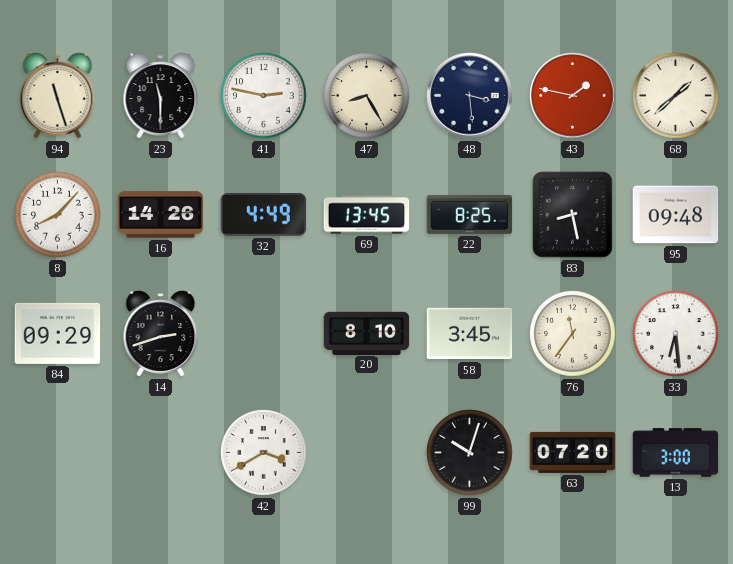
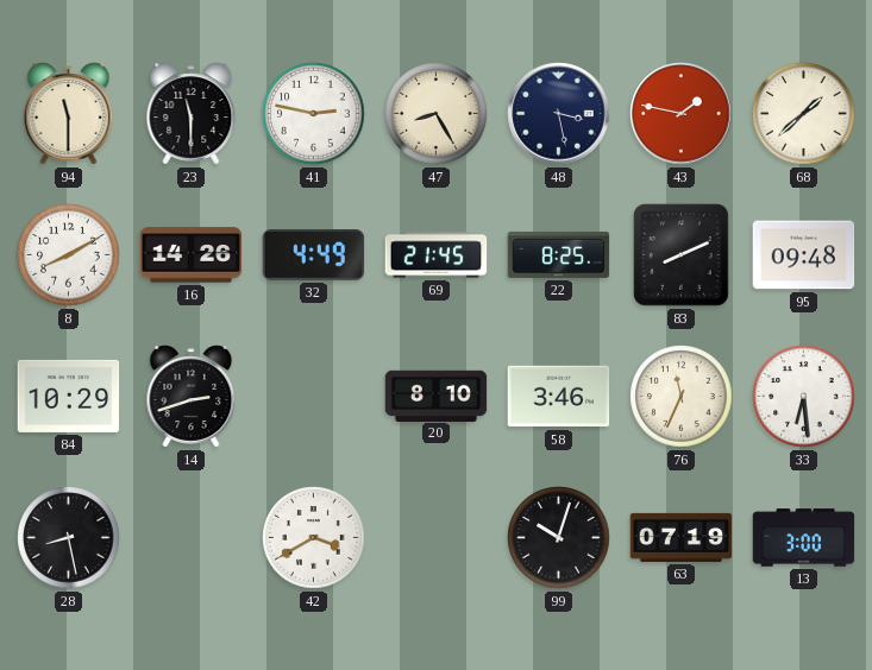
94: 11:27 -> 11:30 (69, 114)
48: 3:29 -> 3:28 (559, 114)
8: 8:07 -> 8:10 (69, 255)
69: 13:45 -> 21:45 (437, 255)
83: 8:28 -> 8:11 (682, 255)
84: 09:29 -> 10:29 (69, 396)
58: 3:45 -> 3:46 (559, 397)
76: 11:36 -> 11:34 (682, 397)
28: none -> 8:28 (69, 538)
63: 07:20 -> 07:19 (682, 537)
